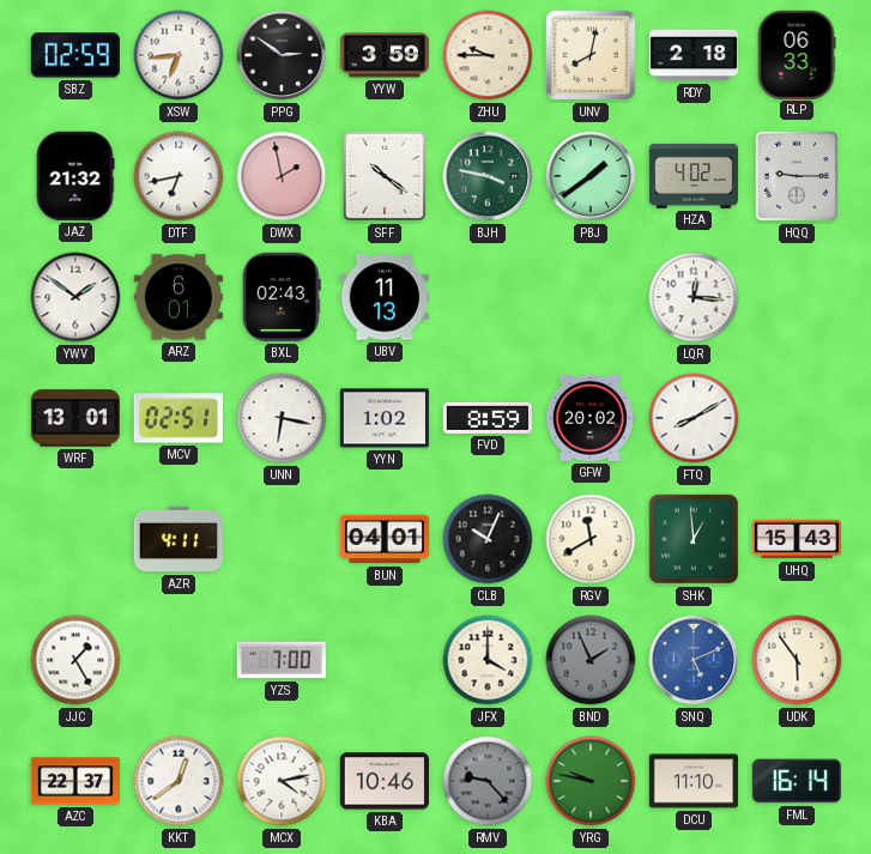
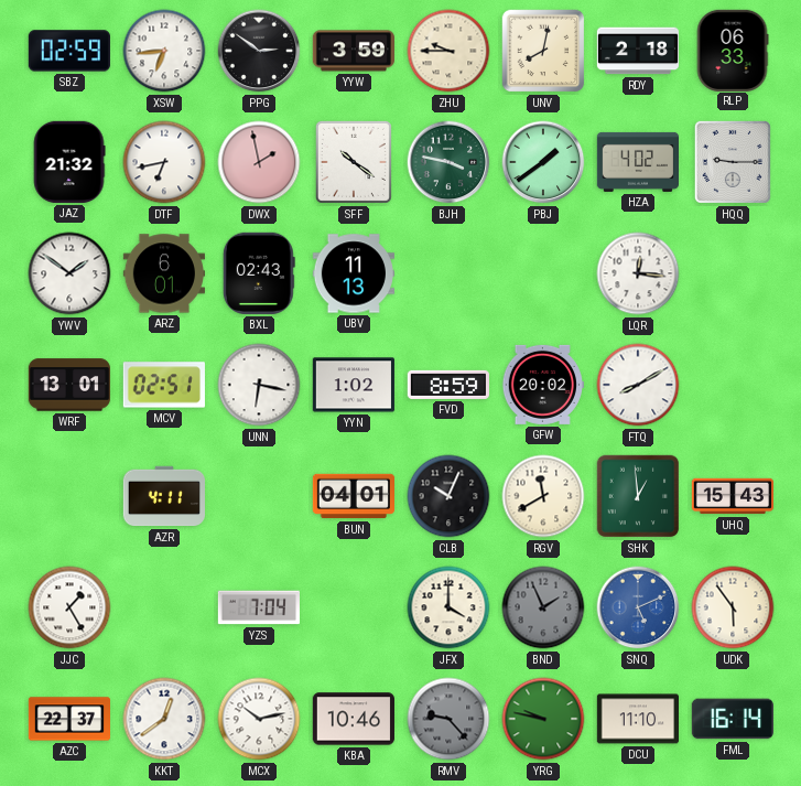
YZS: 7:00 -> 7:04 (258, 607)
MCX: 4:13 -> 10:13 (259, 719)
